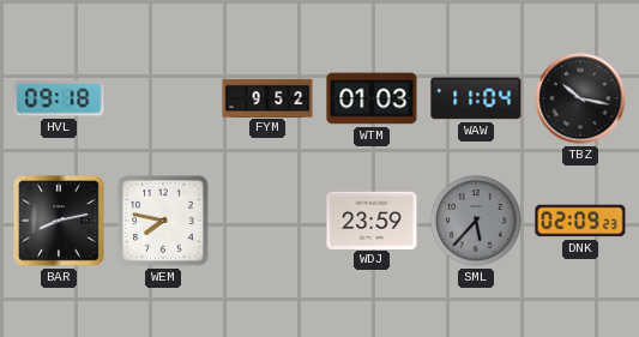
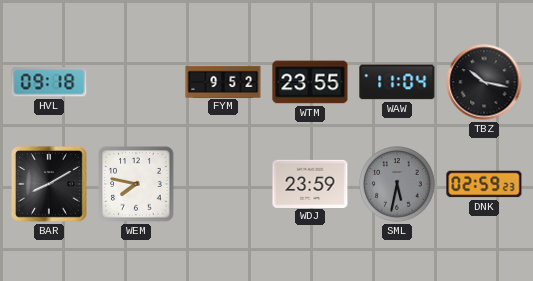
WTM: 01:03 -> 23:55 (310, 82)
BAR: 8:13 -> 8:10 (49, 184)
SML: 5:37 -> 5:32 (397, 184)
DNK: 02:09 -> 02:59 (484, 184)
